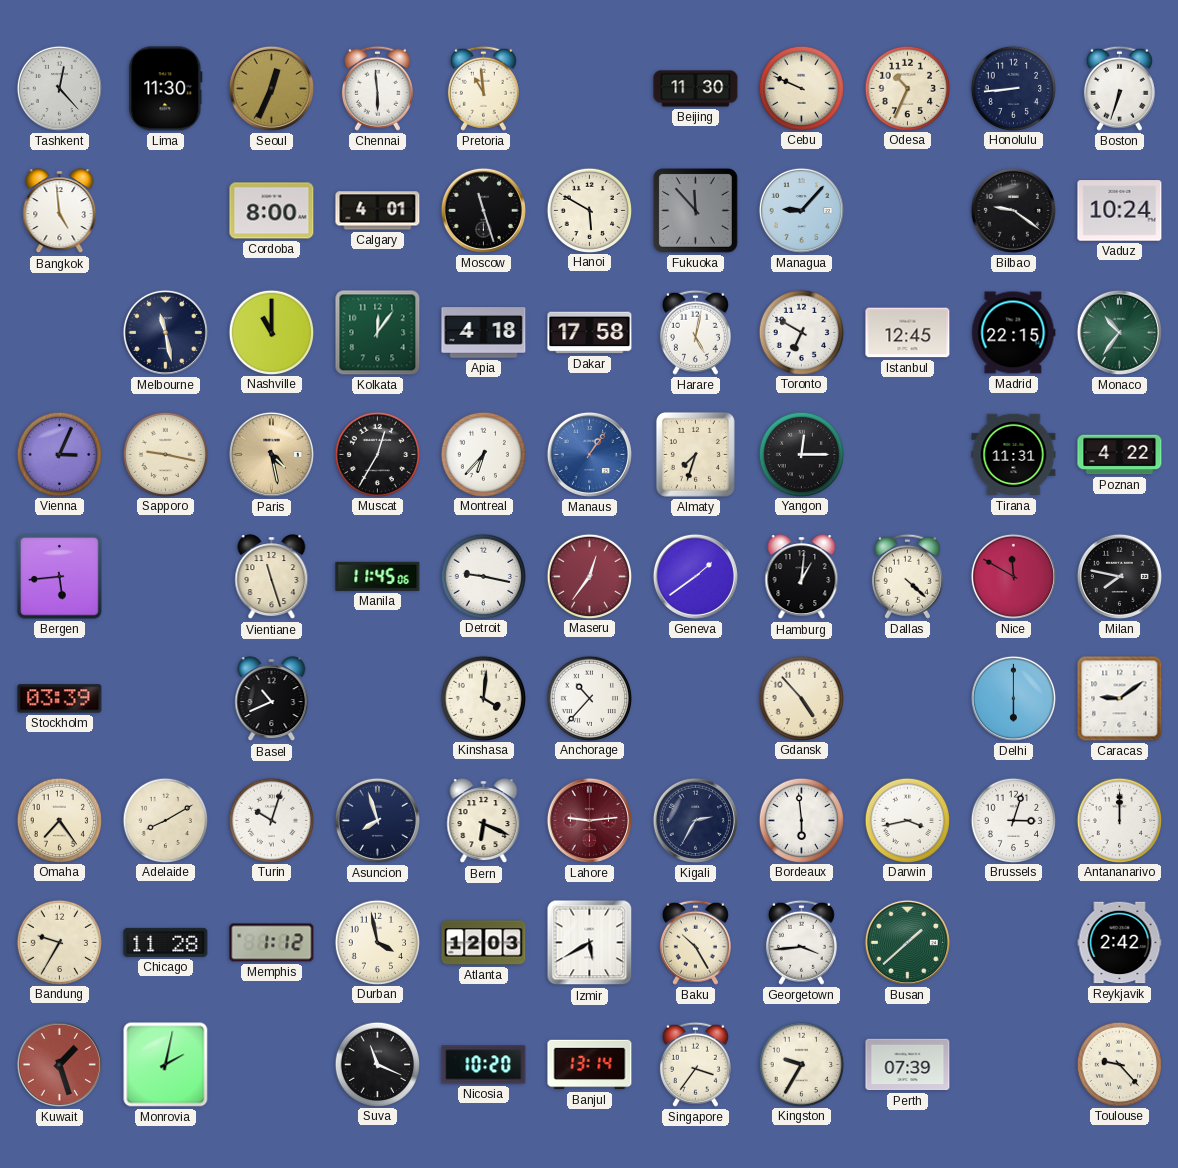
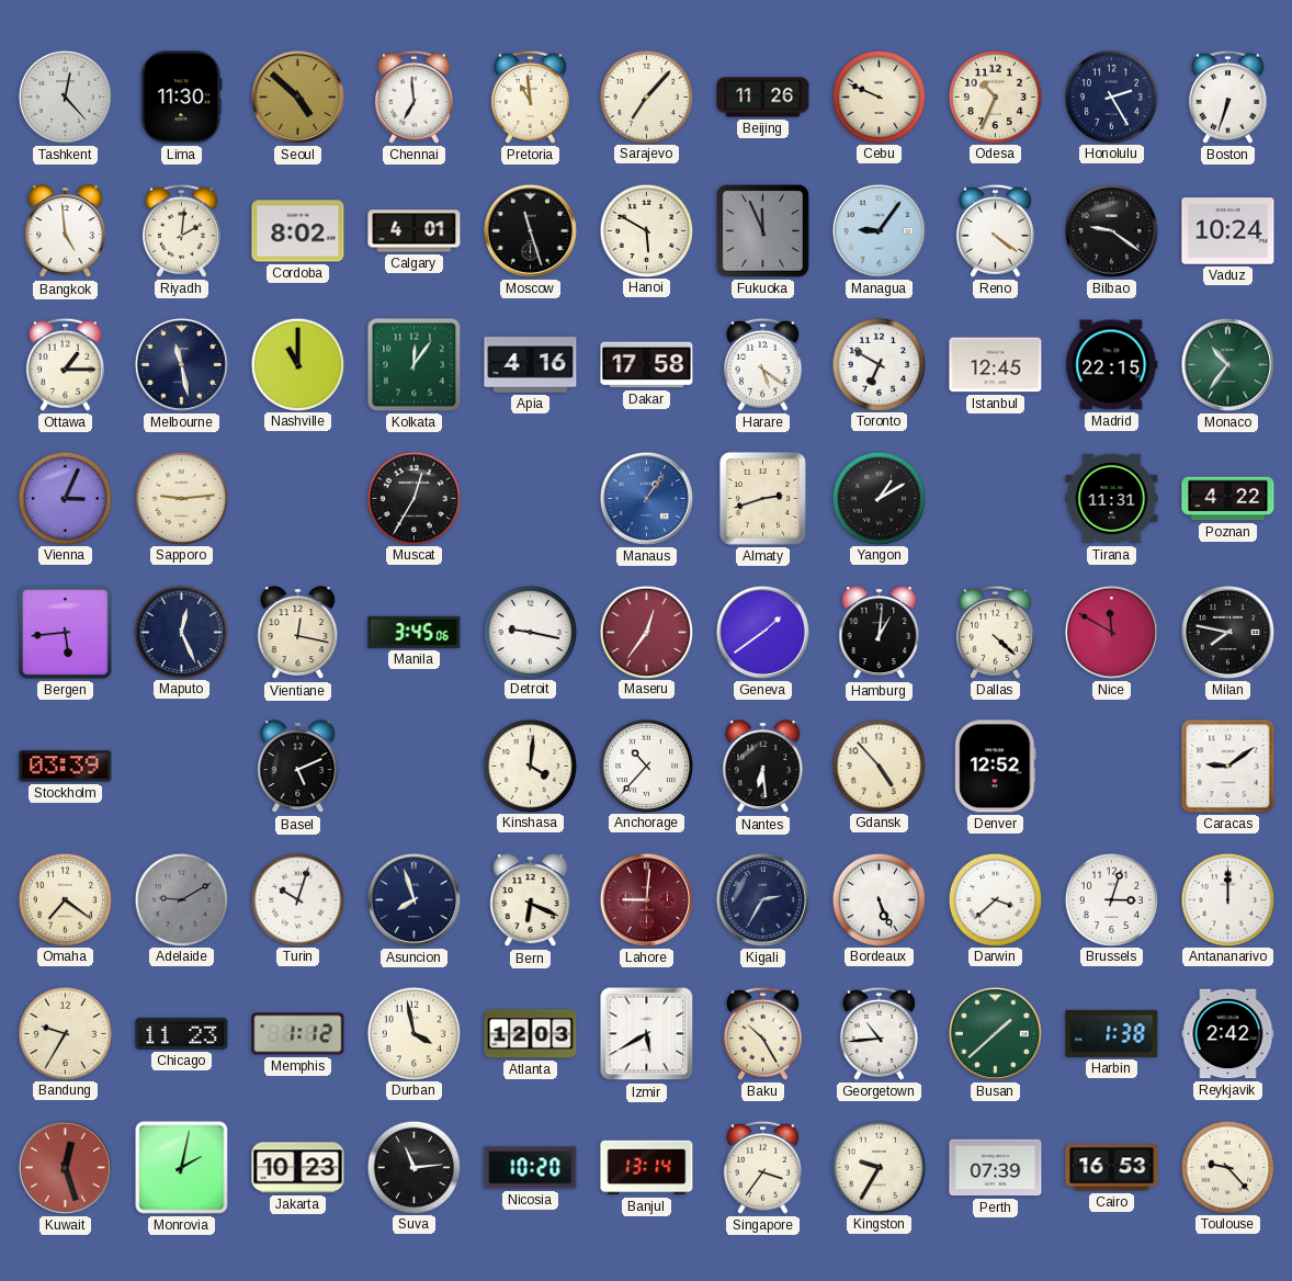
Seoul: 12:34 -> 4:52 (297, 97)
Chennai: 5:59 -> 6:59 (413, 97)
Sarajevo: none -> 7:07 (646, 97)
Beijing: 11:30 -> 11:26 (763, 98)
Honolulu: 8:44 -> 2:25 (1111, 97)
Riyadh: none -> 2:01 (181, 230)
Cordoba: 8:00 -> 8:02 (298, 231)
Fukuoka: 11:53 -> 11:56 (762, 230)
Managua: 9:07 -> 9:06 (879, 230)
Reno: none -> 4:21 (995, 230)
Ottawa: none -> 1:15 (65, 364)
Apia: 4:18 -> 4:16 (531, 365)
Harare: 5:02 -> 5:21 (762, 364)
Sapporo: 9:17 -> 9:14 (181, 498)
Paris: 4:28 -> none (271, 454)
Montreal: 6:37 -> none (483, 454)
Almaty: 7:33 -> 2:42 (762, 498)
Yangon: 12:15 -> 1:10 (879, 498)
Maputo: none -> 12:26 (181, 632)
Vientiane: 11:27 -> 12:17 (298, 633)
Manila: 11:45 -> 3:45 (415, 632)
Basel: 10:41 -> 5:11 (298, 767)
Nantes: none -> 6:29 (763, 767)
Denver: none -> 12:52 (996, 767)
Delhi: 6:00 -> none (1013, 698)
Omaha: 7:24 -> 7:21 (65, 899)
Adelaide: 8:10 -> 9:10 (181, 899)
Adelaide dial: cream -> grey (181, 899)
Lahore: 9:14 -> 9:01 (646, 899)
Bordeaux: 5:59 -> 5:26 (879, 899)
Darwin: 3:43 -> 3:38 (995, 899)
Chicago: 11:28 -> 11:23 (182, 1033)
Georgetown: 3:44 -> 10:44 (879, 1033)
Harbin: none -> 1:38 (1112, 1033)
Kuwait: 1:27 -> 12:27 (65, 1167)
Jakarta: none -> 10:23 (298, 1168)
Suva: 11:19 -> 11:14 (413, 1167)
Cairo: none -> 16:53 (1112, 1168)
